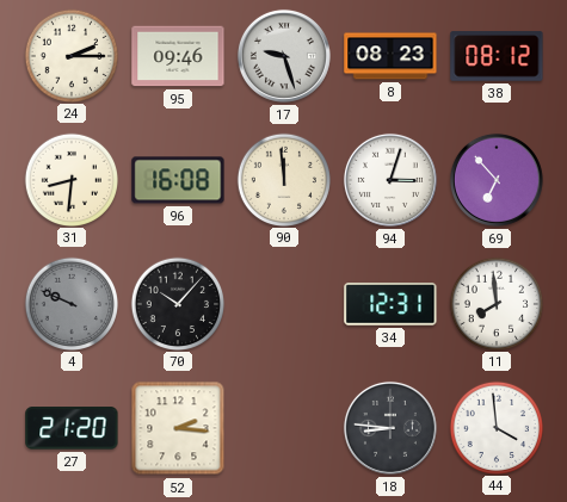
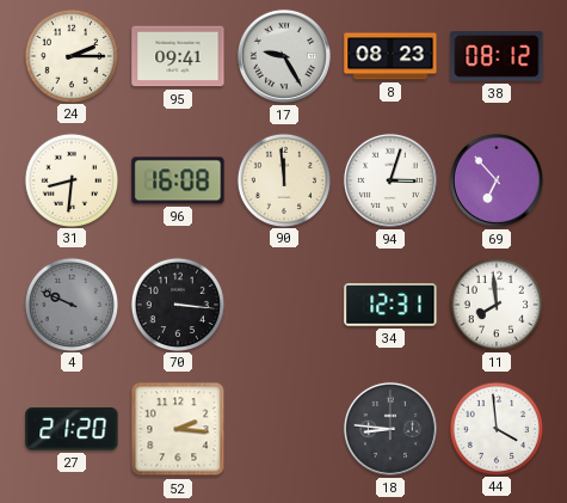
95: 09:46 -> 09:41 (178, 56)
17: 9:27 -> 9:25 (284, 56)
70: 10:07 -> 3:16 (177, 303)
